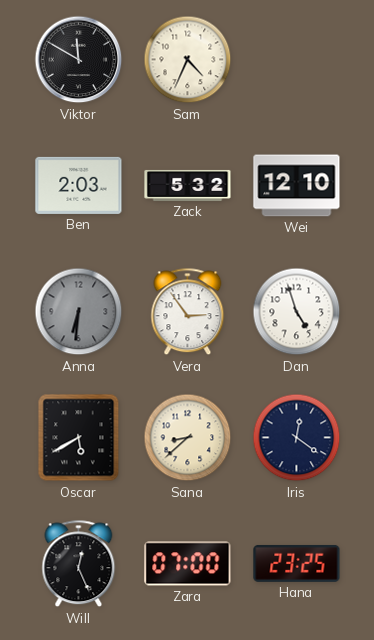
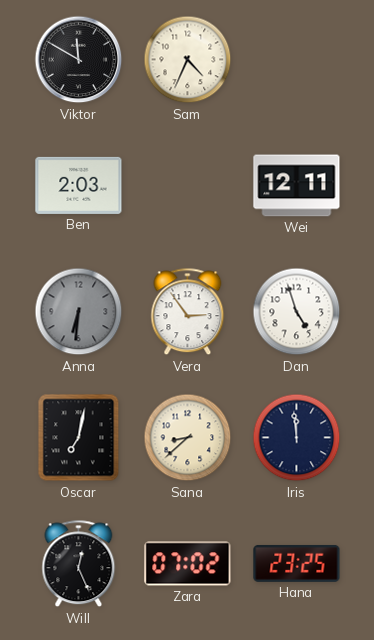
Zack: 5:32 -> none (188, 185)
Wei: 12:10 -> 12:11 (297, 186)
Oscar: 5:40 -> 7:02 (79, 438)
Iris: 12:21 -> 11:59 (297, 438)
Zara: 07:00 -> 07:02 (188, 564)
